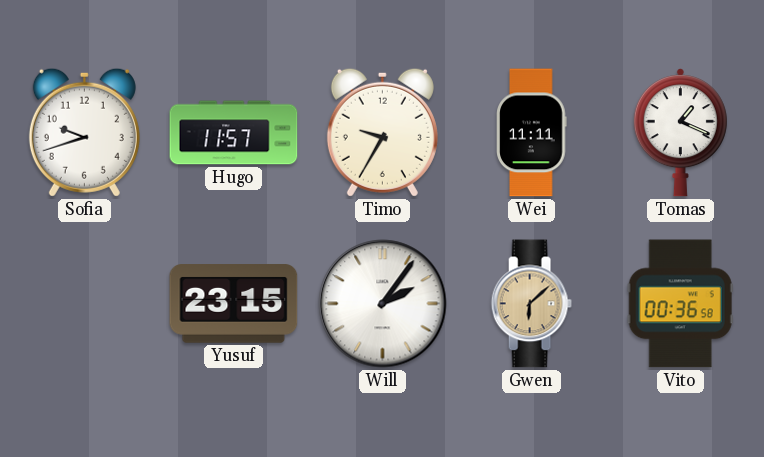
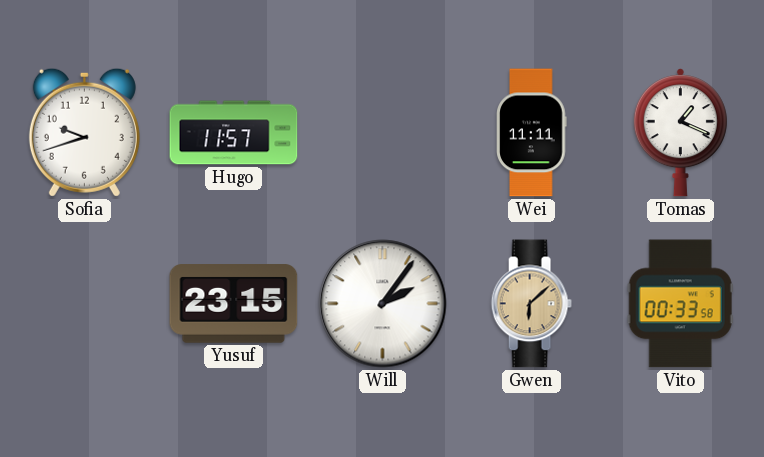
Timo: 9:35 -> none (382, 132)
Vito: 00:36 -> 00:33 (680, 304)
